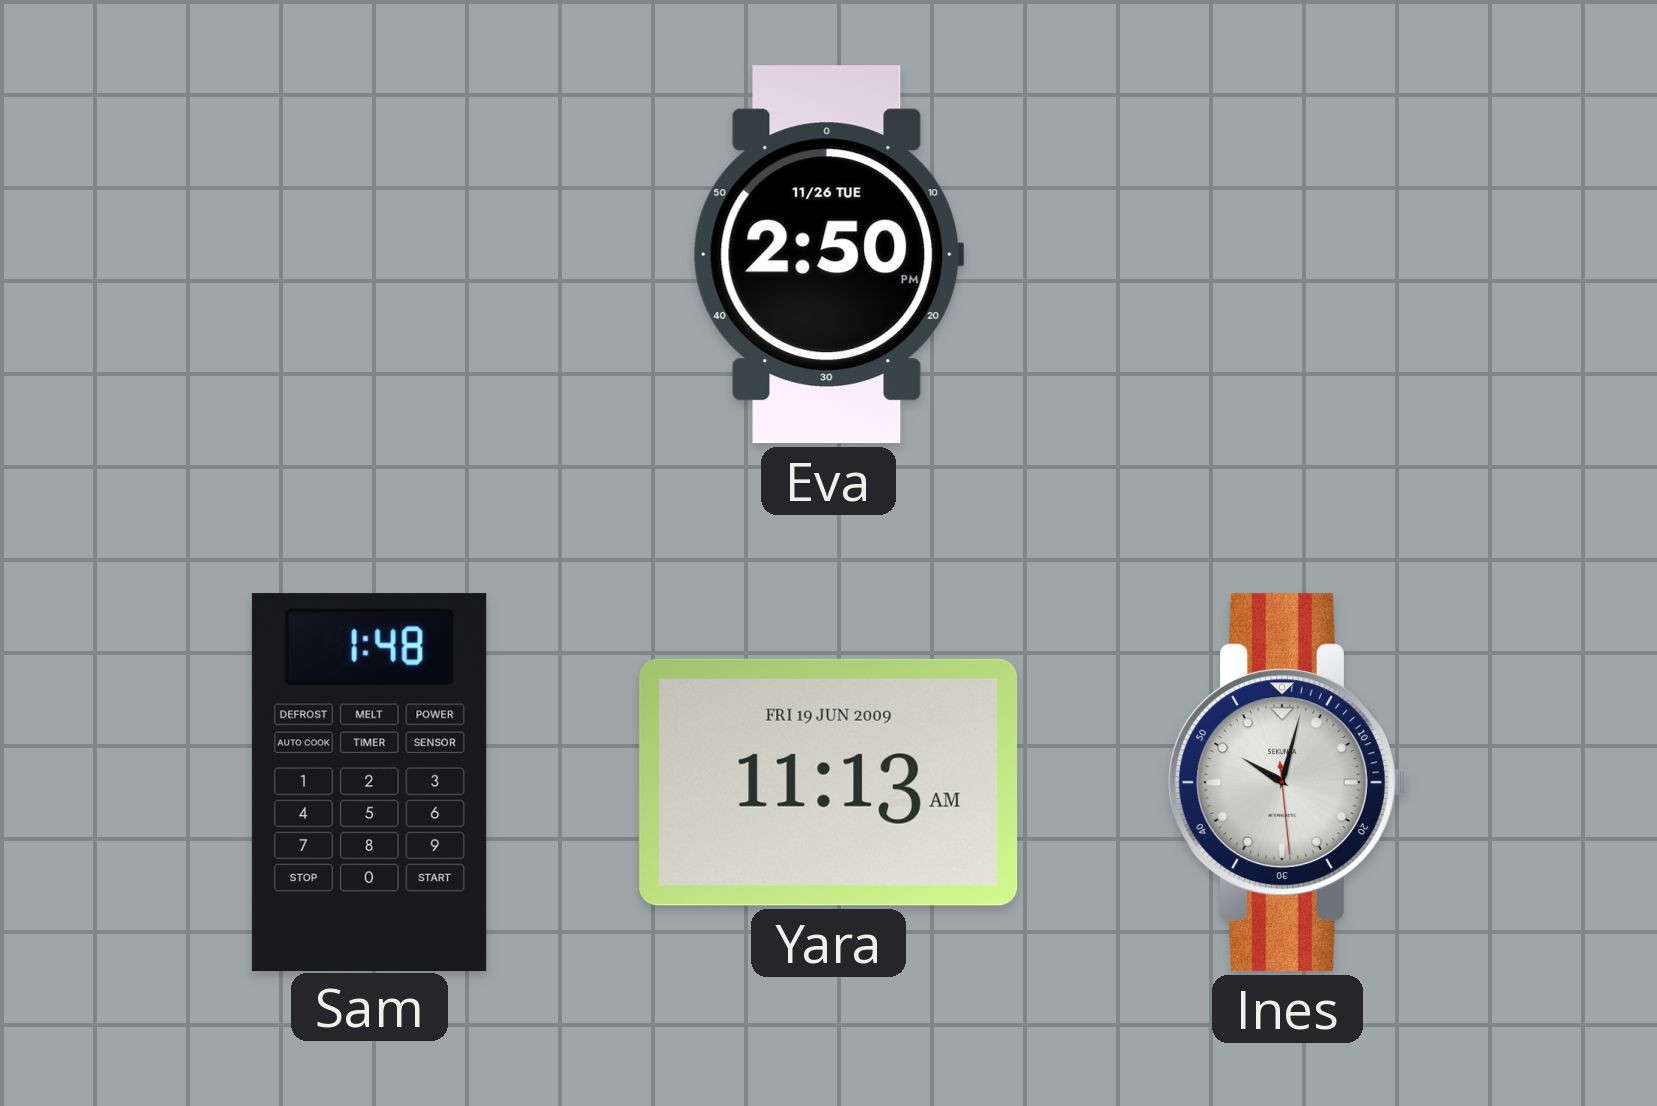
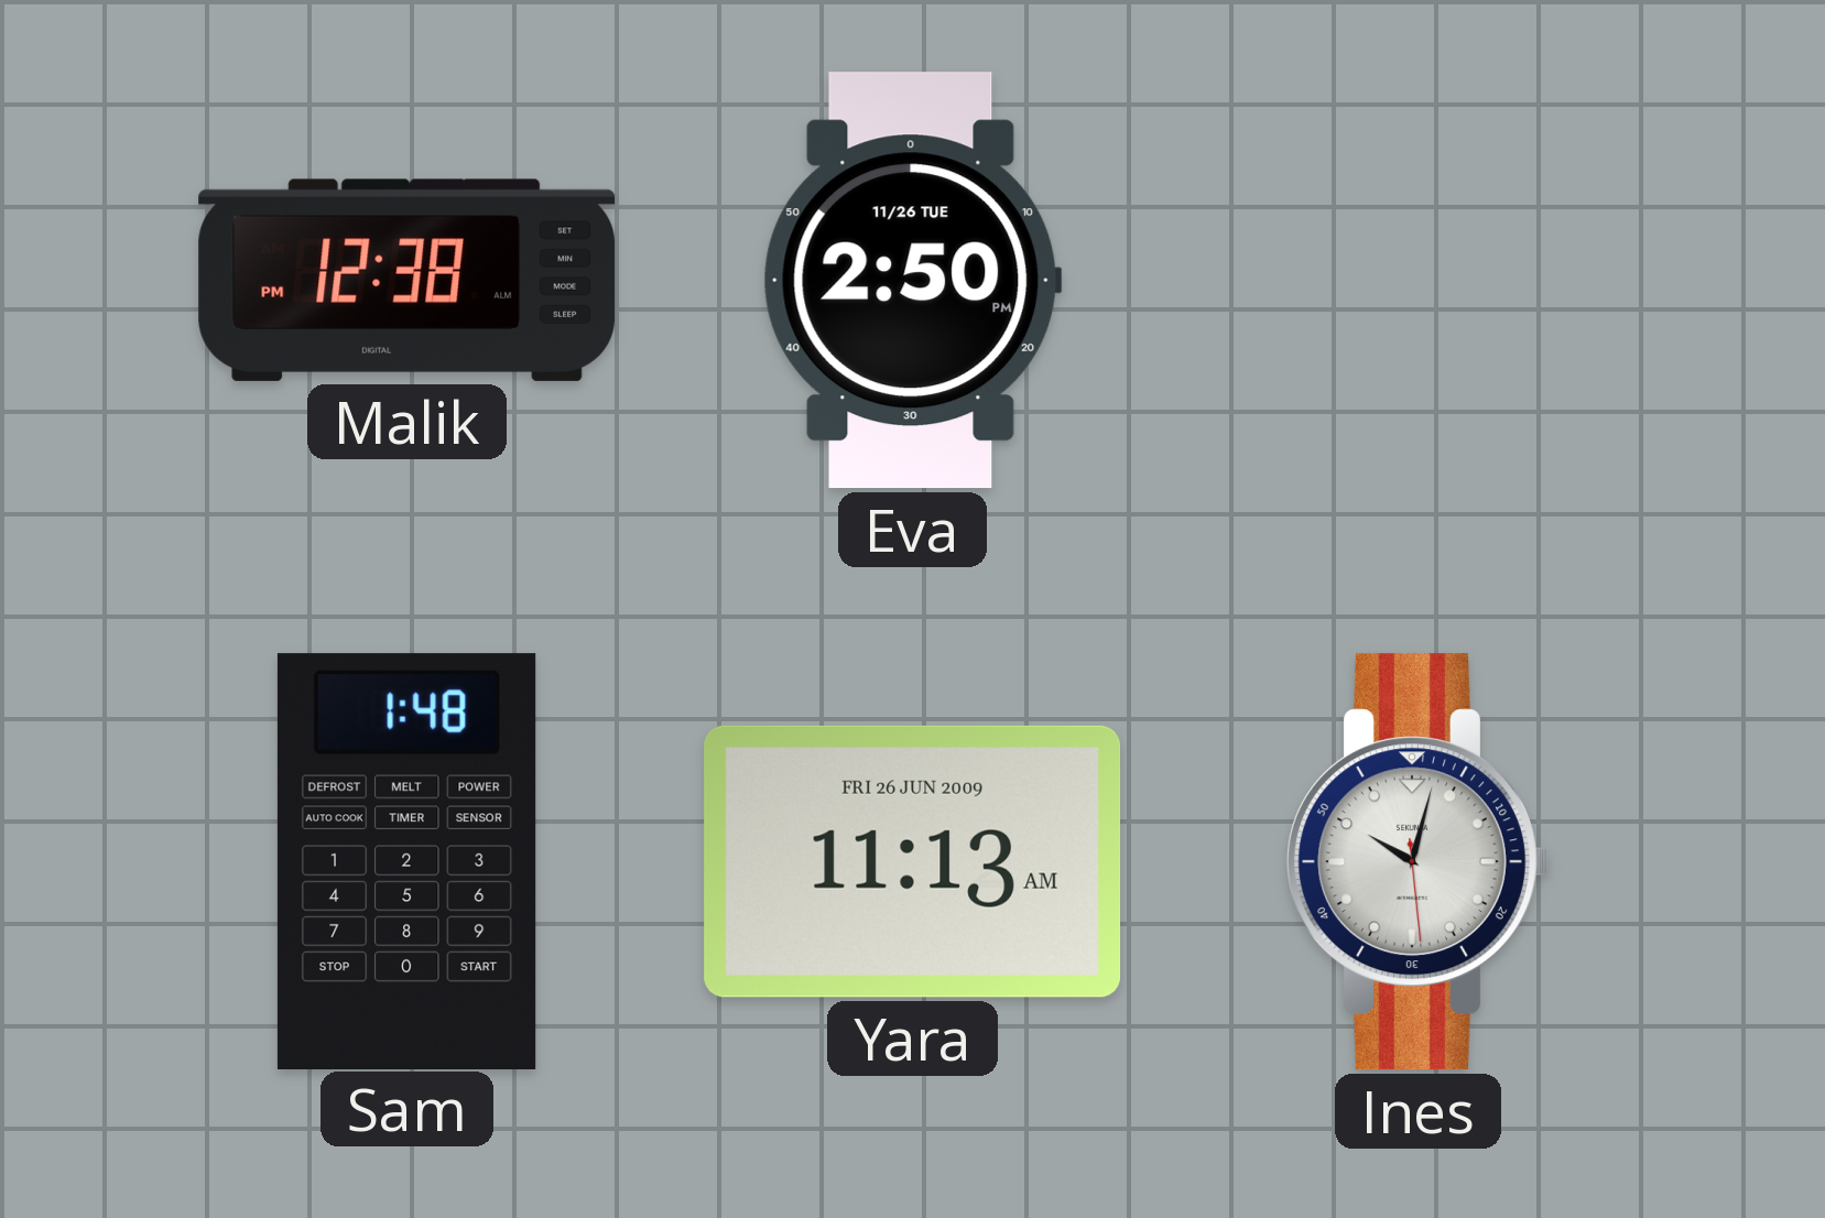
Malik: none -> 12:38 (408, 280)
Yara date: FRI 19 JUN 2009 -> FRI 26 JUN 2009 (913, 861)
